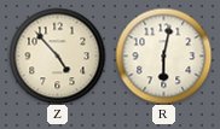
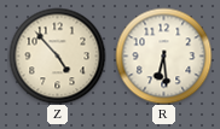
R: 6:02 -> 6:29 (163, 55)
